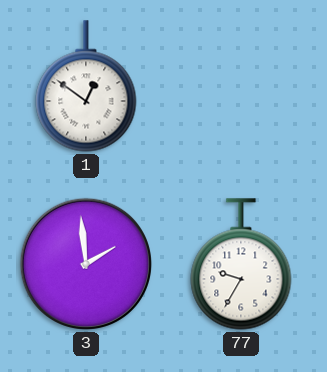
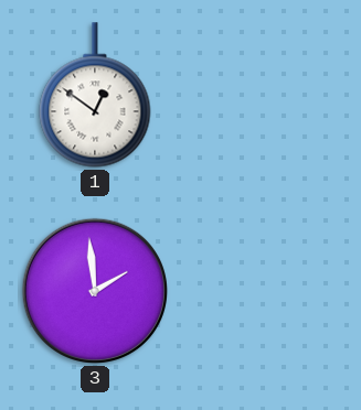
77: 9:35 -> none (241, 264)
